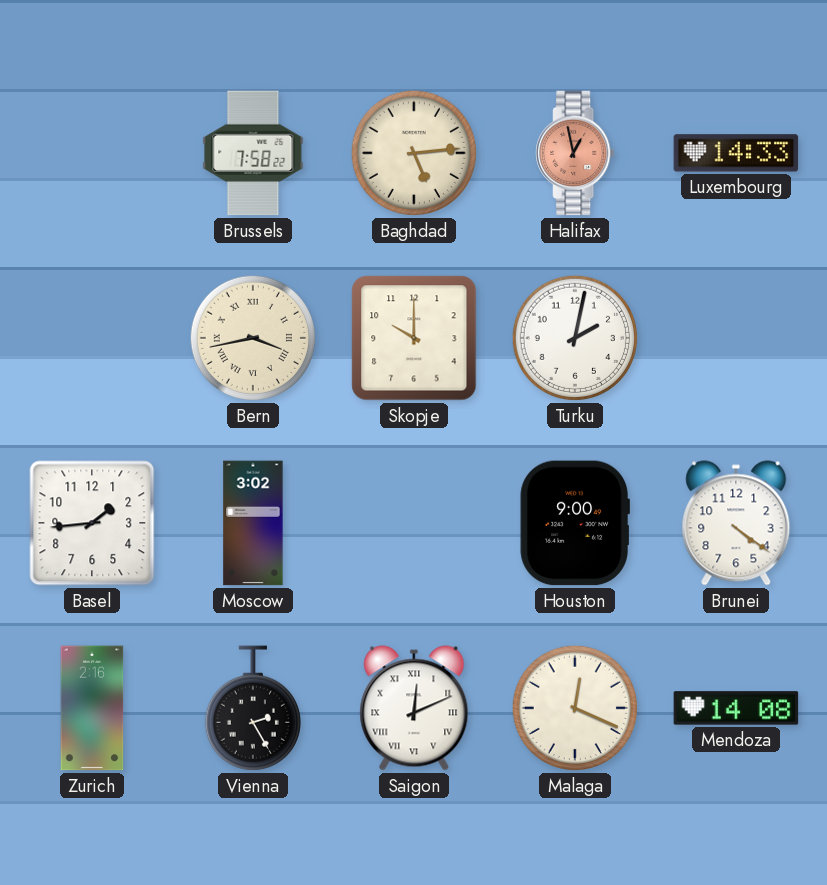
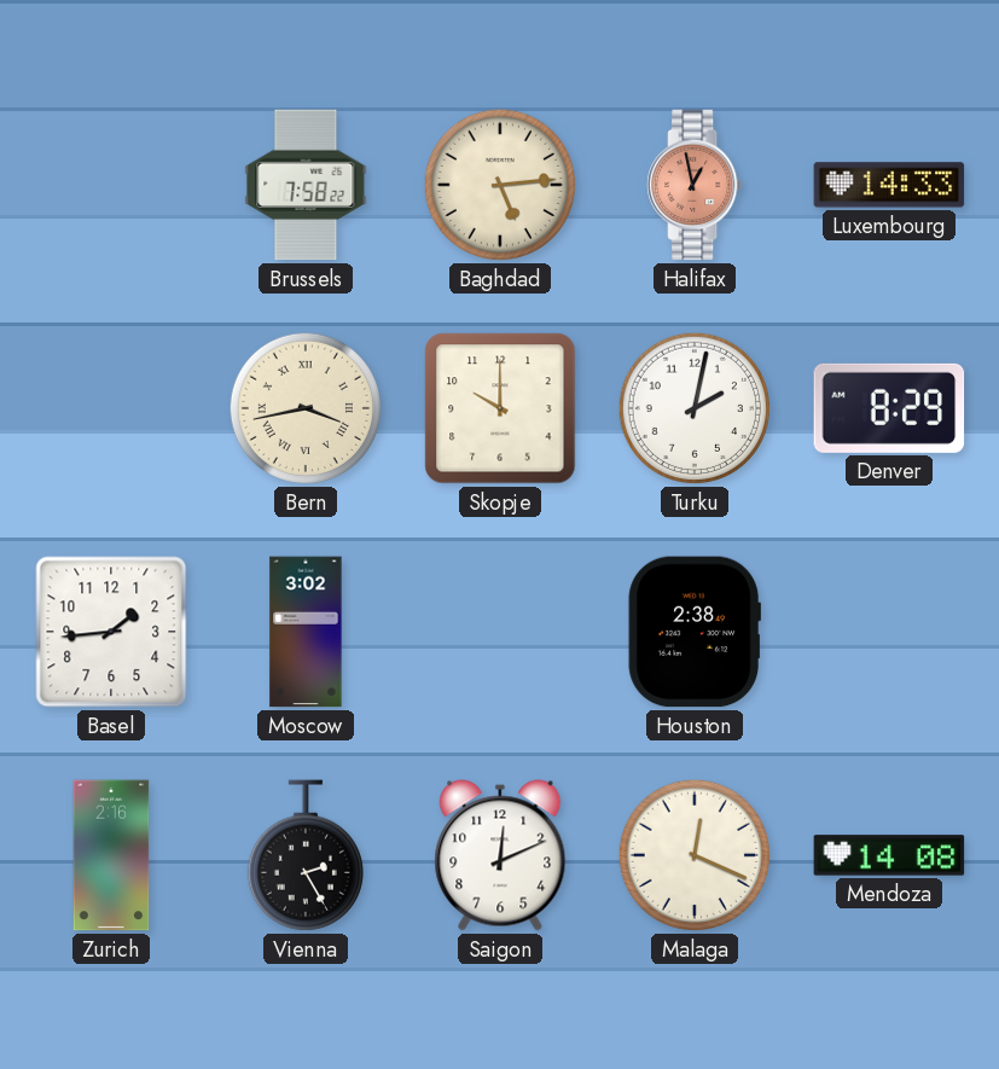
Denver: none -> 8:29 (889, 408)
Houston: 9:00 -> 2:38 (695, 632)
Brunei: 4:21 -> none (736, 523)
Saigon numerals: Roman -> Arabic (500, 855)
